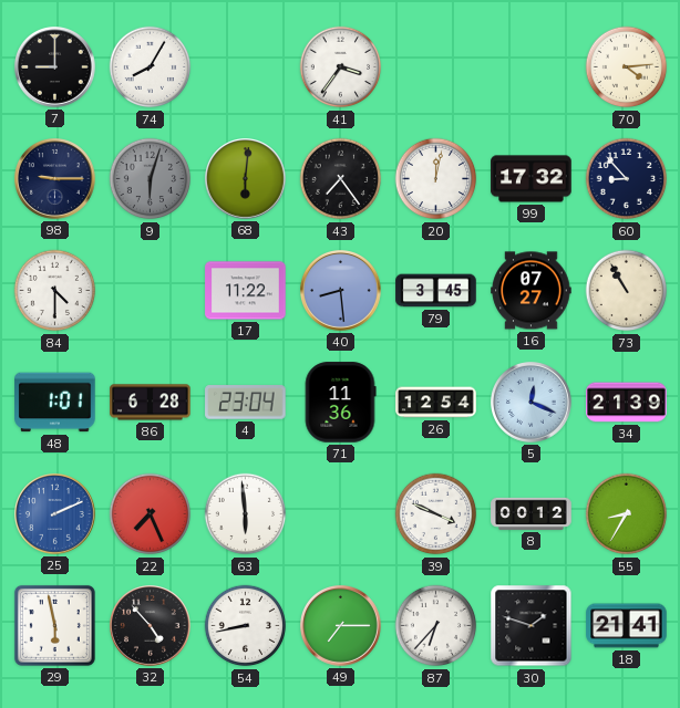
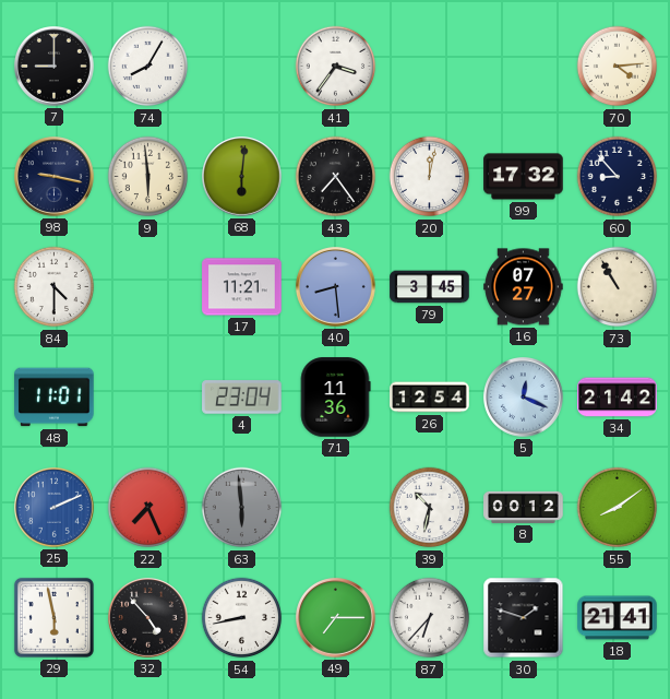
98: 9:15 -> 9:17 (55, 177)
9: 6:03 -> 5:59 (148, 177)
9 dial: grey -> cream (148, 177)
17: 11:22 -> 11:21 (242, 287)
48: 1:01 -> 11:01 (55, 398)
86: 6:28 -> none (151, 403)
34: 21:39 -> 21:42 (618, 398)
63 dial: white -> grey (242, 508)
39: 3:49 -> 10:32 (430, 508)
55: 8:35 -> 8:09 (618, 508)
